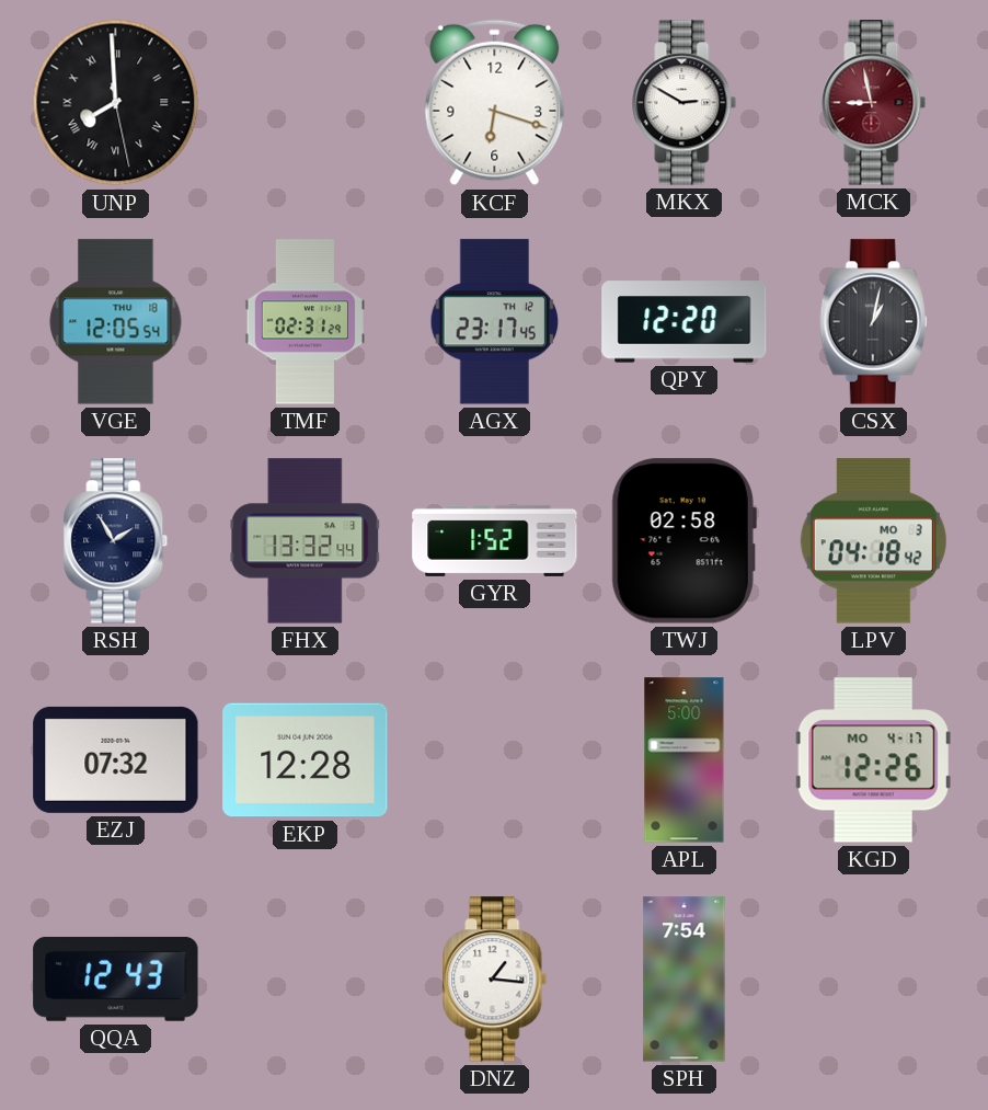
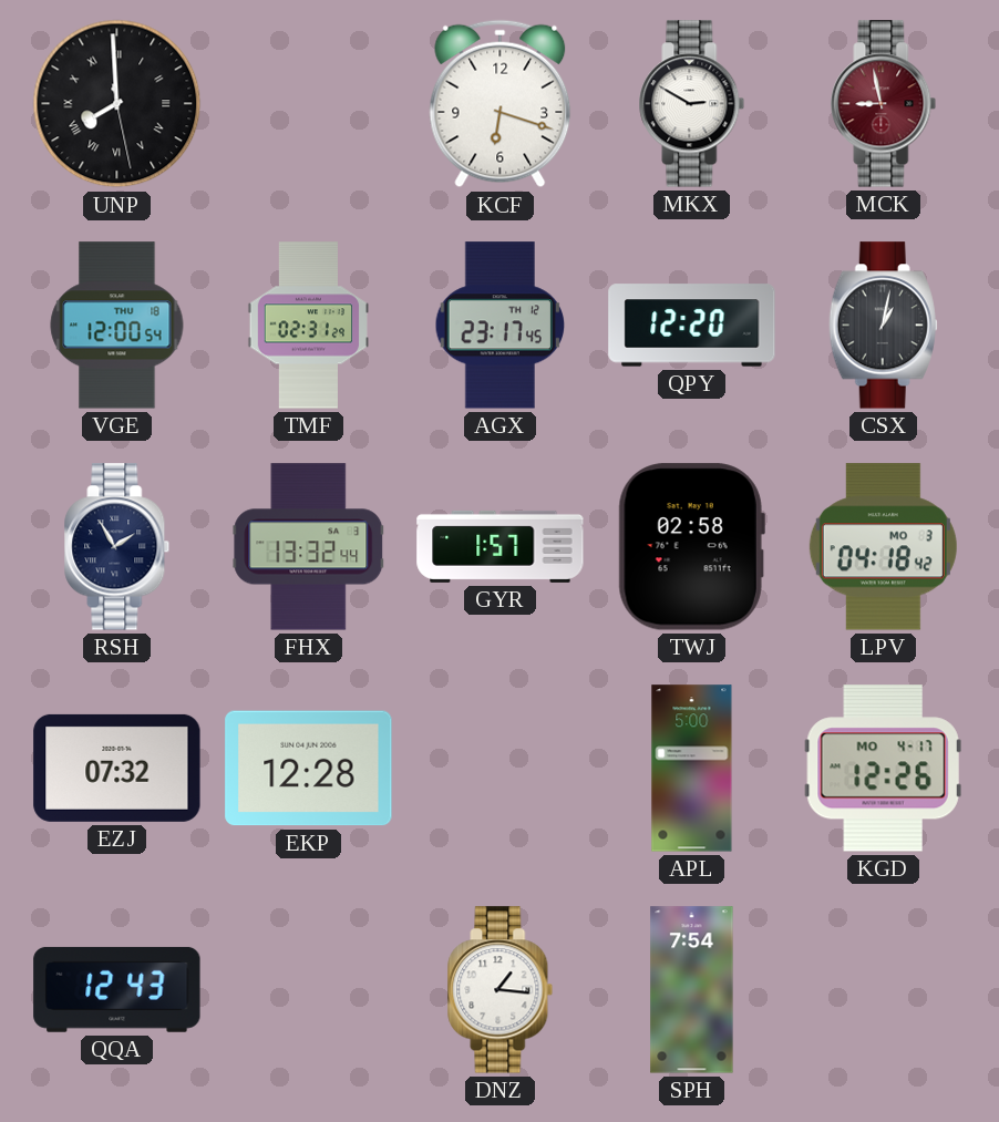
VGE: 12:05 -> 12:00 (117, 326)
GYR: 1:52 -> 1:57 (501, 546)
